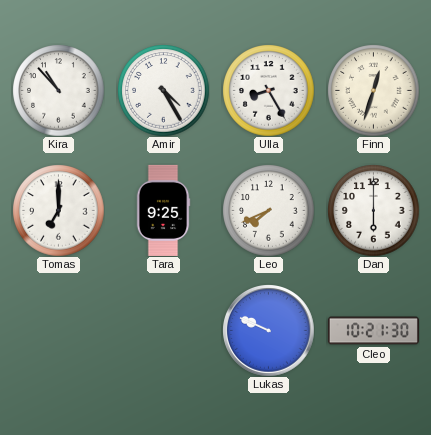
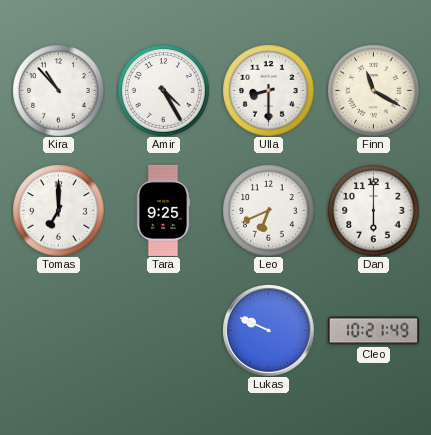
Ulla: 8:25 -> 8:30 (268, 90)
Finn: 12:33 -> 11:20 (373, 90)
Leo: 7:41 -> 6:41 (268, 210)
Cleo: 10:21:30 -> 10:21:49 (373, 331)
